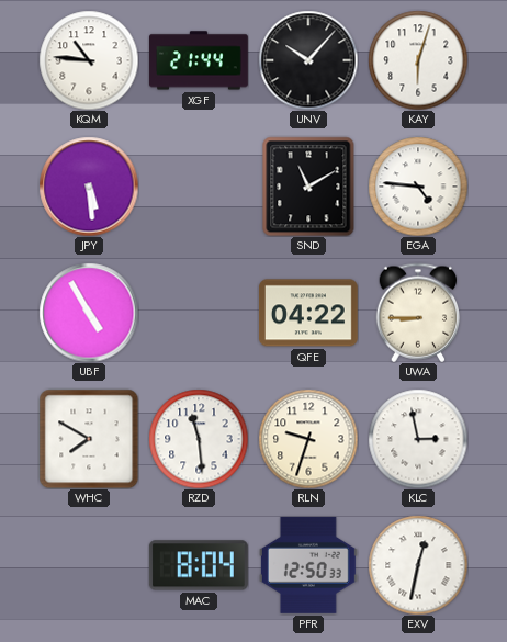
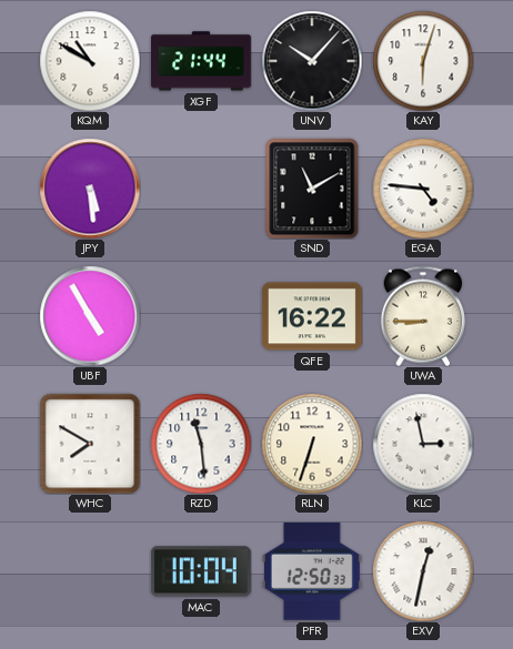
KQM: 10:46 -> 10:50 (90, 61)
QFE: 04:22 -> 16:22 (312, 316)
RLN: 9:33 -> 6:33 (312, 444)
MAC: 8:04 -> 10:04 (201, 571)
